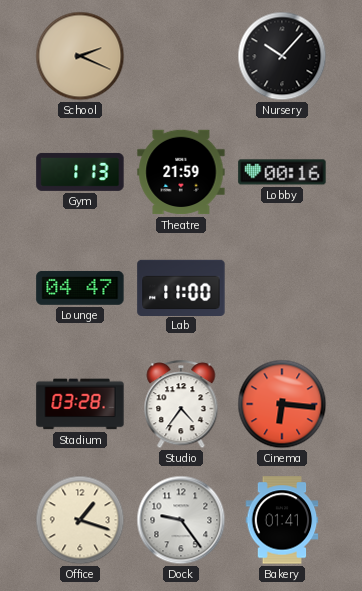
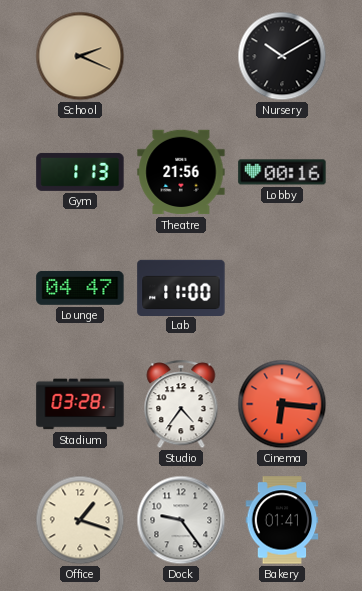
Nursery: 10:07 -> 10:10 (282, 56)
Theatre: 21:59 -> 21:56 (181, 172)
